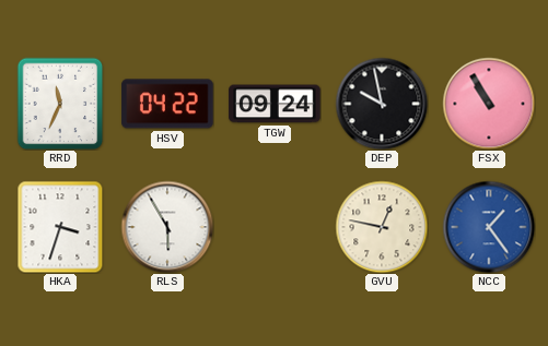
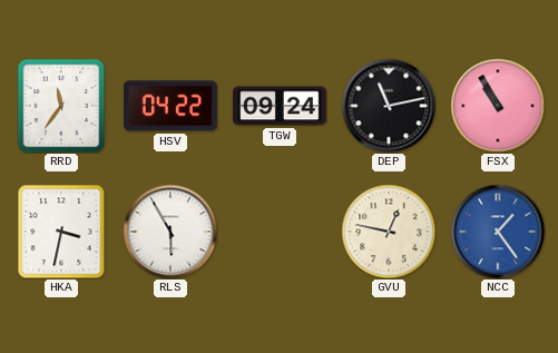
RRD: 11:34 -> 11:36 (61, 106)
DEP: 9:58 -> 11:13 (389, 106)
HKA: 3:33 -> 3:32 (61, 232)
